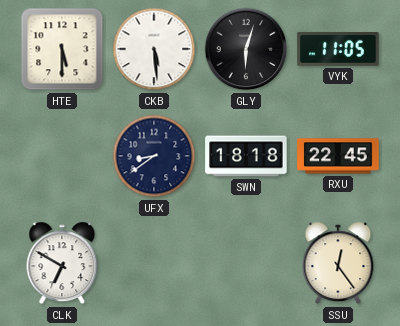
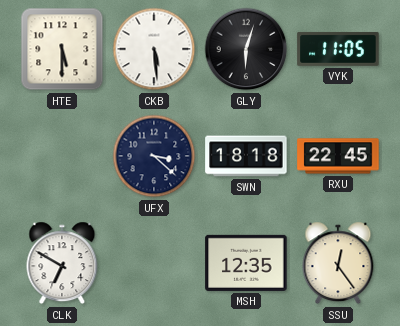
UFX: 8:39 -> 3:22 (154, 156)
MSH: none -> 12:35 (246, 263)
